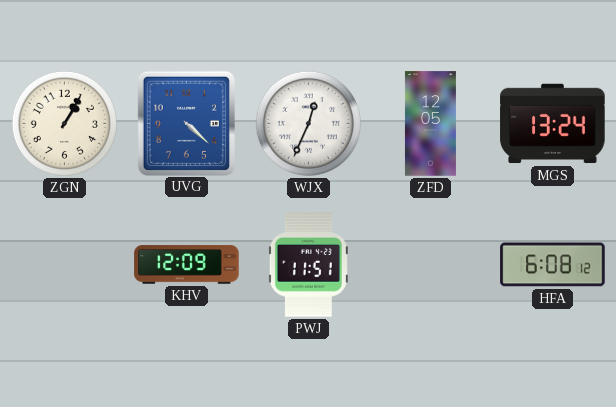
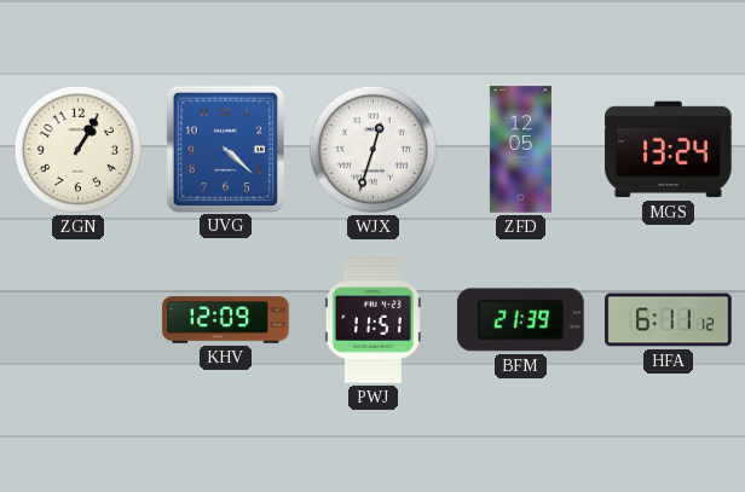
WJX: 12:34 -> 12:33 (372, 149)
BFM: none -> 21:39 (521, 320)
HFA: 6:08 -> 6:11 (669, 320)
